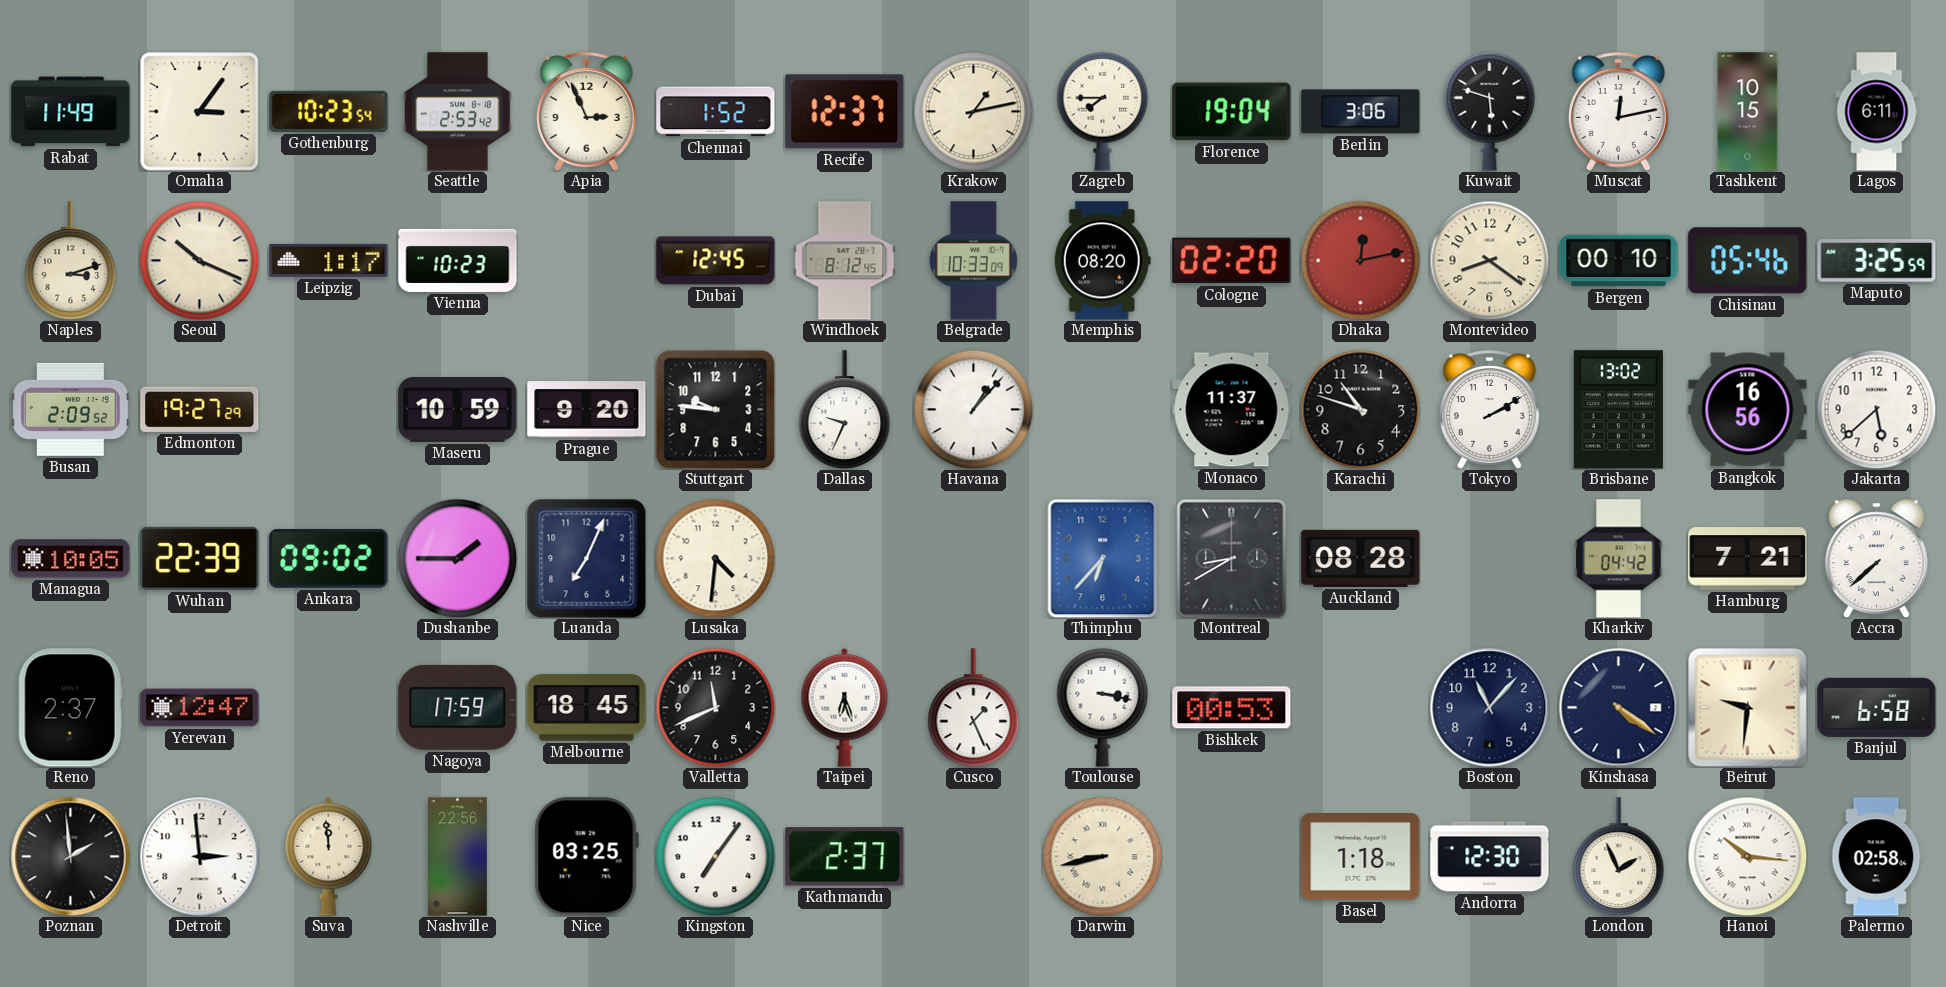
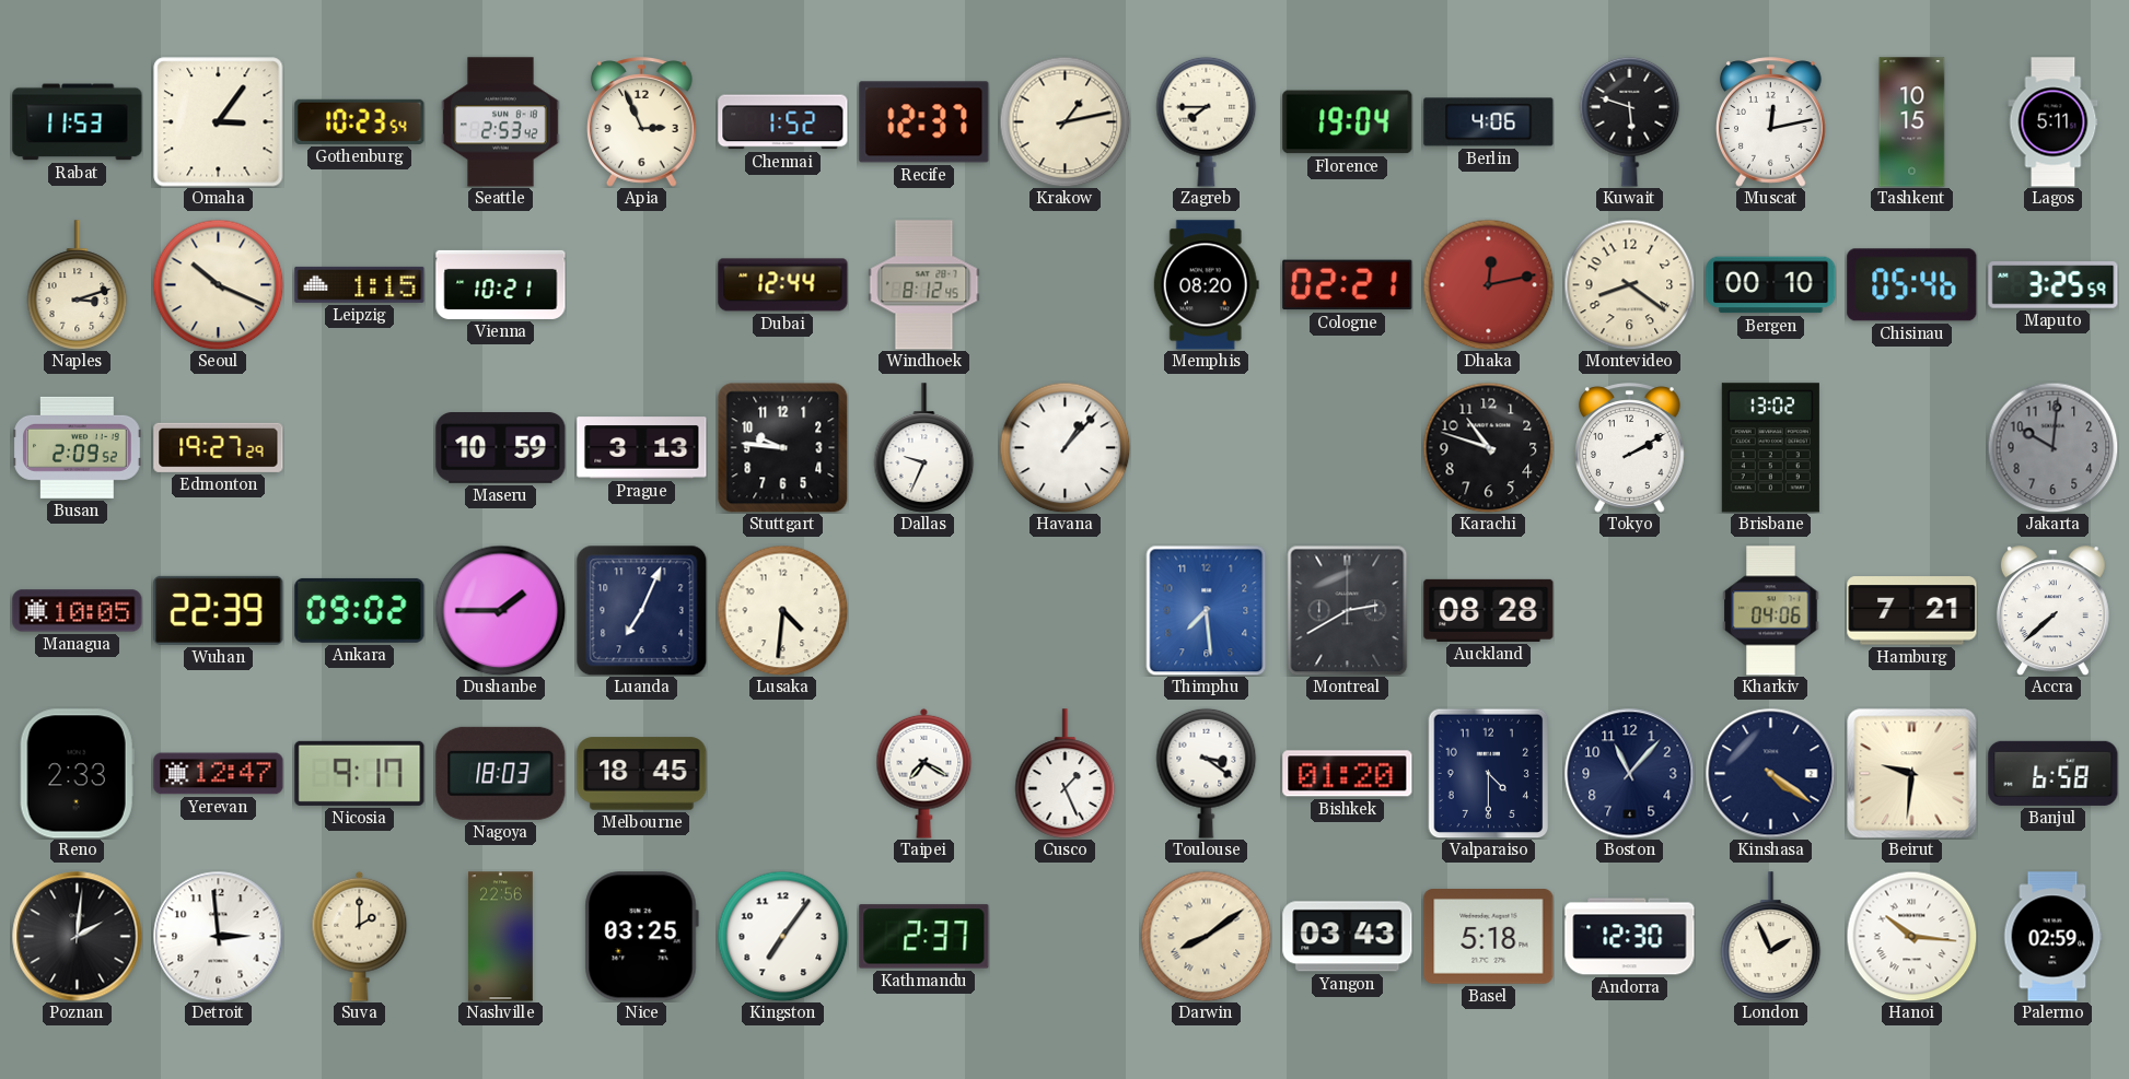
Rabat: 11:49 -> 11:53 (78, 122)
Berlin: 3:06 -> 4:06 (1489, 122)
Lagos: 6:11 -> 5:11 (2054, 122)
Leipzig: 1:17 -> 1:15 (360, 284)
Vienna: 10:23 -> 10:21 (501, 284)
Dubai: 12:45 -> 12:44 (783, 285)
Belgrade: 10:33 -> none (973, 261)
Cologne: 02:20 -> 02:21 (1348, 285)
Prague: 9:20 -> 3:13 (642, 448)
Monaco: 11:37 -> none (1232, 410)
Bangkok: 16:56 -> none (1748, 410)
Jakarta: 5:38 -> 10:01 (2052, 447)
Jakarta dial: white -> grey (2052, 447)
Thimphu: 6:37 -> 7:29 (1207, 610)
Montreal: 8:40 -> 2:40 (1348, 610)
Kharkiv: 04:42 -> 04:06 (1771, 611)
Reno: 2:37 -> 2:33 (77, 774)
Nicosia: none -> 9:17 (360, 773)
Nagoya: 17:59 -> 18:03 (501, 773)
Valletta: 11:41 -> none (715, 707)
Taipei: 6:27 -> 7:20 (924, 773)
Toulouse: 3:17 -> 3:21 (1207, 773)
Bishkek: 00:53 -> 01:20 (1348, 774)
Valparaiso: none -> 4:30 (1489, 773)
Poznan: 1:59 -> 2:01 (78, 937)
Suva: 11:59 -> 2:00 (360, 936)
Darwin: 8:43 -> 8:09 (1206, 936)
Yangon: none -> 03:43 (1348, 937)
Basel: 1:18 -> 5:18 (1489, 937)
Palermo: 02:58 -> 02:59 (2052, 937)
